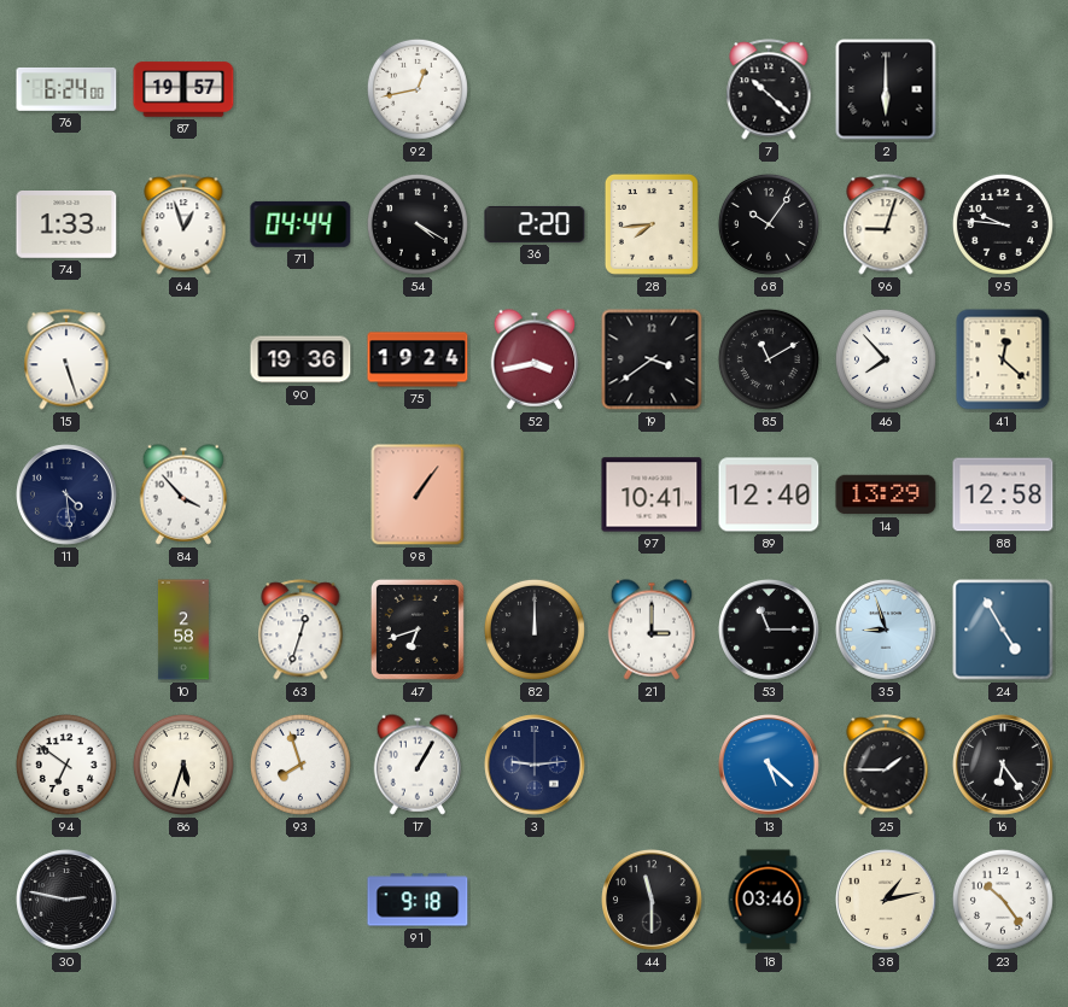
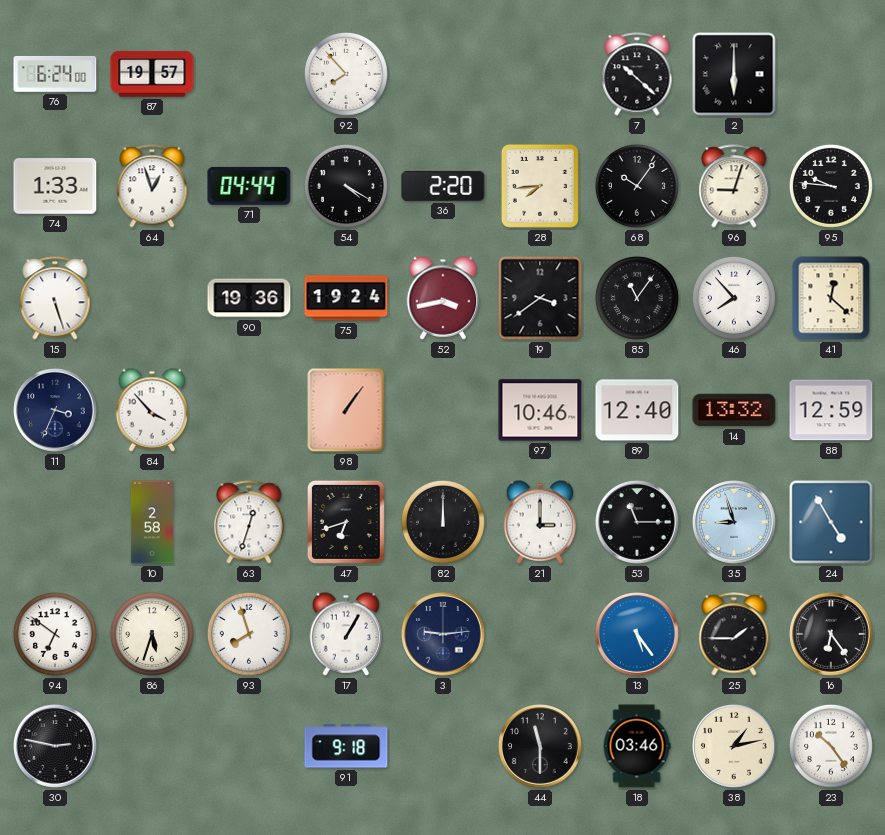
92: 12:43 -> 7:53 (346, 74)
85: 11:10 -> 11:06 (637, 298)
11: 4:29 -> 3:34 (56, 411)
97: 10:41 -> 10:46 (540, 410)
14: 13:29 -> 13:32 (734, 410)
88: 12:58 -> 12:59 (831, 410)
13: 5:22 -> 5:24 (638, 635)
